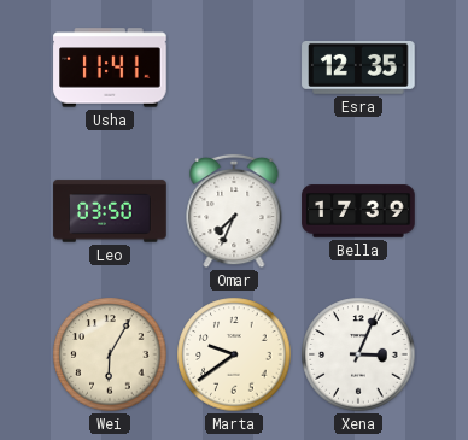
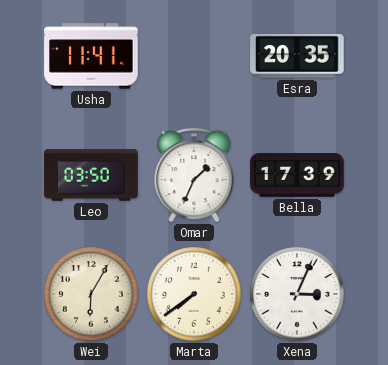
Esra: 12:35 -> 20:35 (297, 56)
Omar: 7:34 -> 1:34 (194, 175)
Marta: 9:39 -> 7:39 (194, 294)
